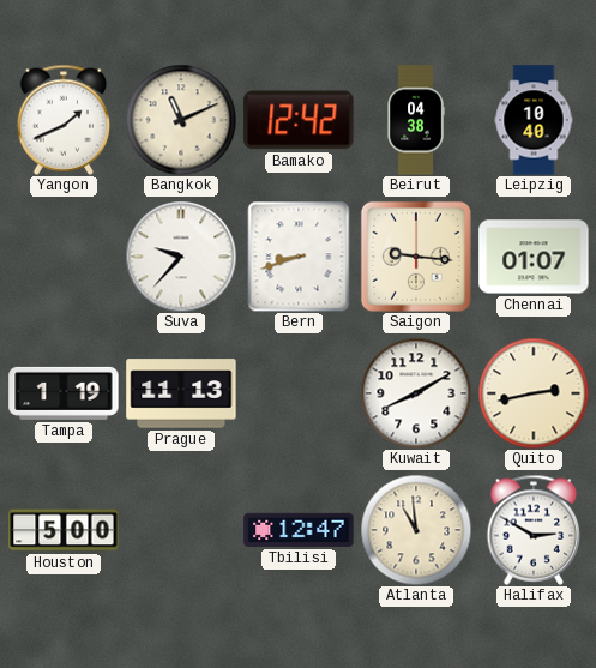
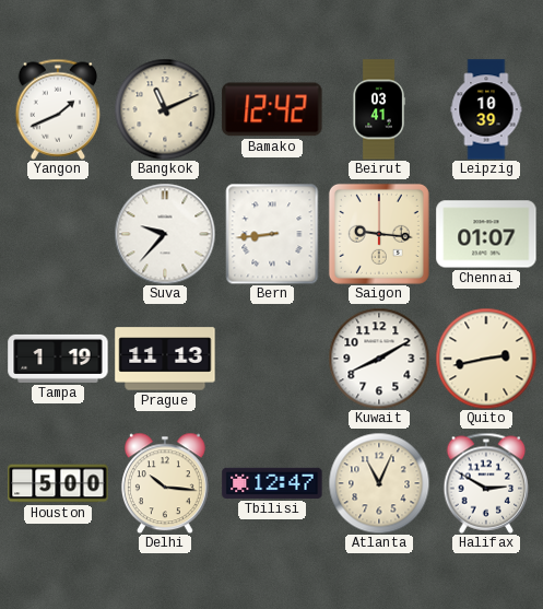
Beirut: 04:38 -> 03:41 (379, 109)
Leipzig: 10:40 -> 10:39 (486, 109)
Bern: 8:42 -> 8:44 (272, 234)
Delhi: none -> 10:16 (165, 483)
Atlanta: 10:59 -> 11:04 (379, 483)
